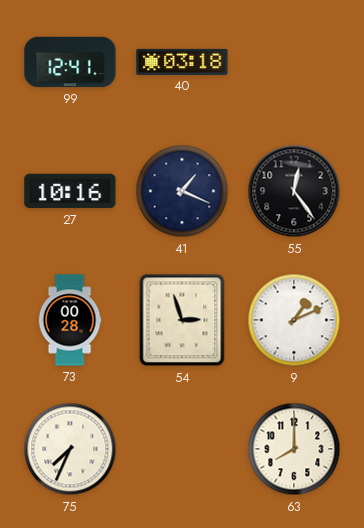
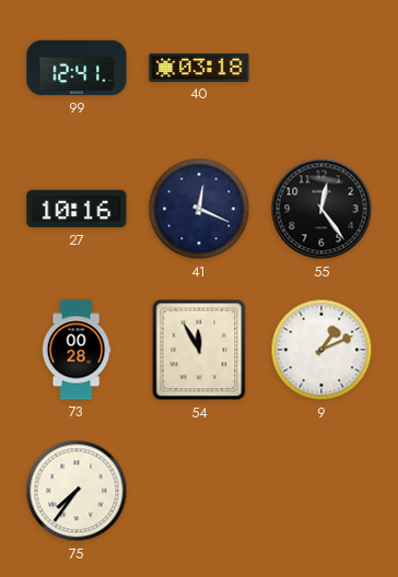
41: 1:19 -> 12:19 (199, 209)
54: 2:57 -> 11:55 (199, 350)
75: 7:34 -> 7:36 (77, 491)
63: 8:00 -> none (294, 449)
